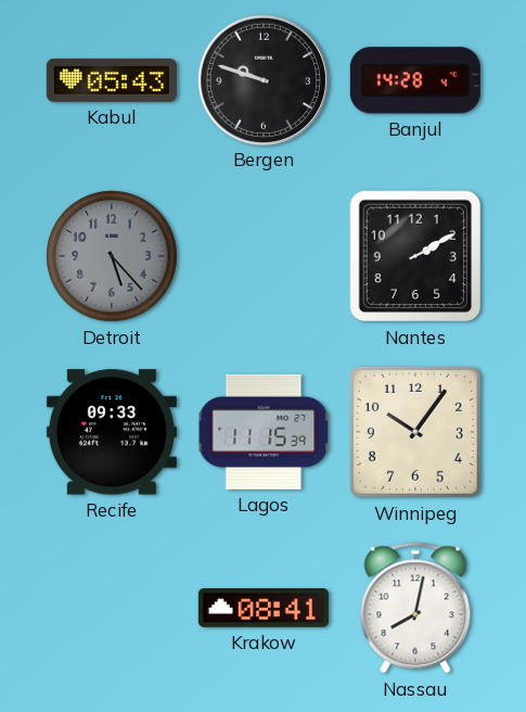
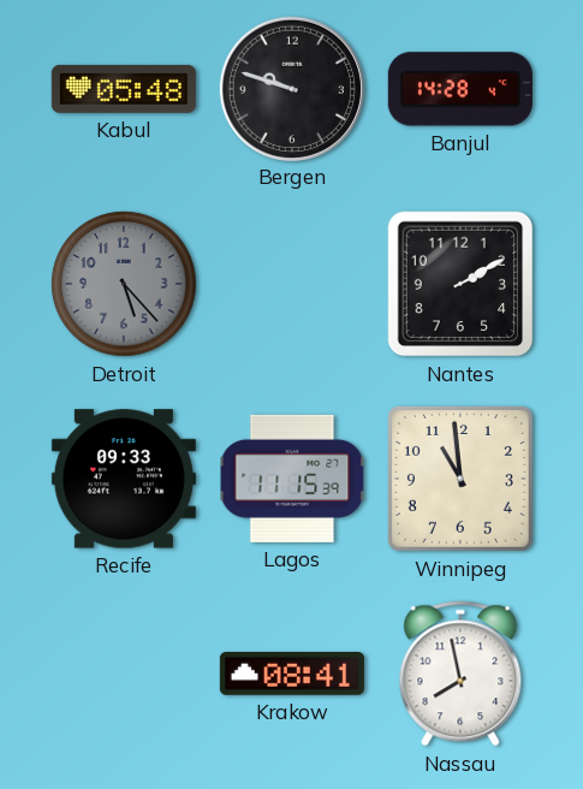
Kabul: 05:43 -> 05:48 (124, 89)
Winnipeg: 10:06 -> 10:59 (460, 479)
Nassau: 8:02 -> 7:58 (460, 674)
